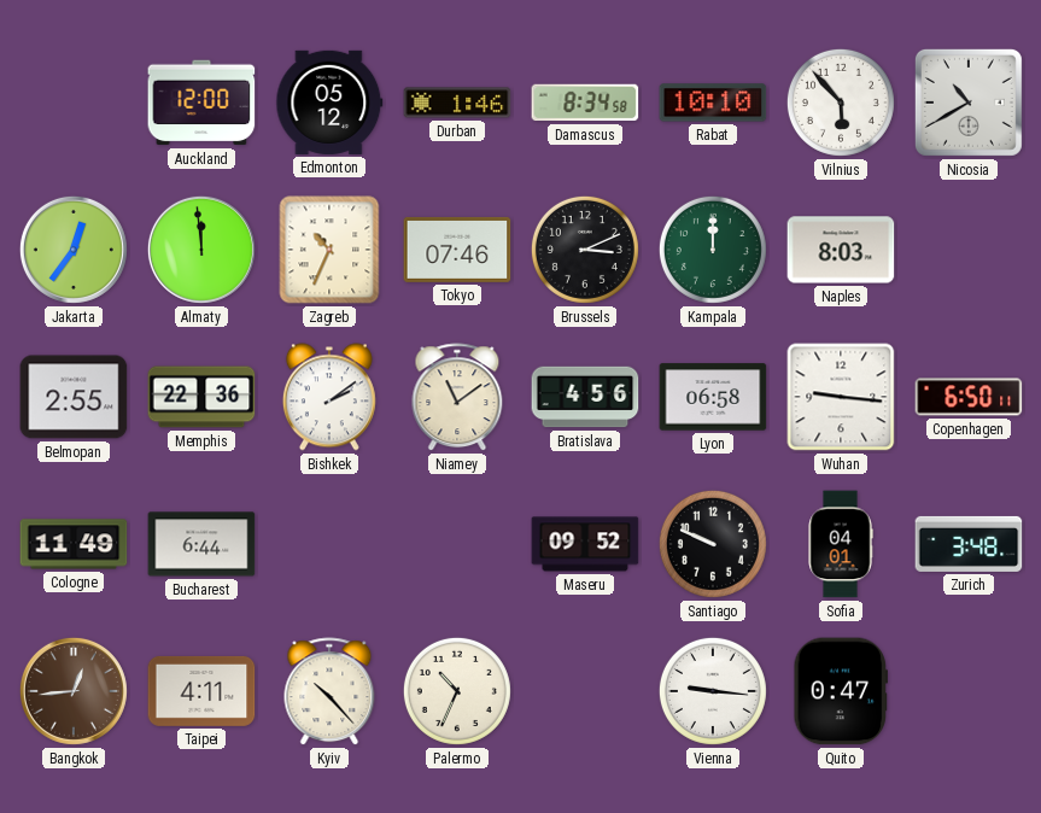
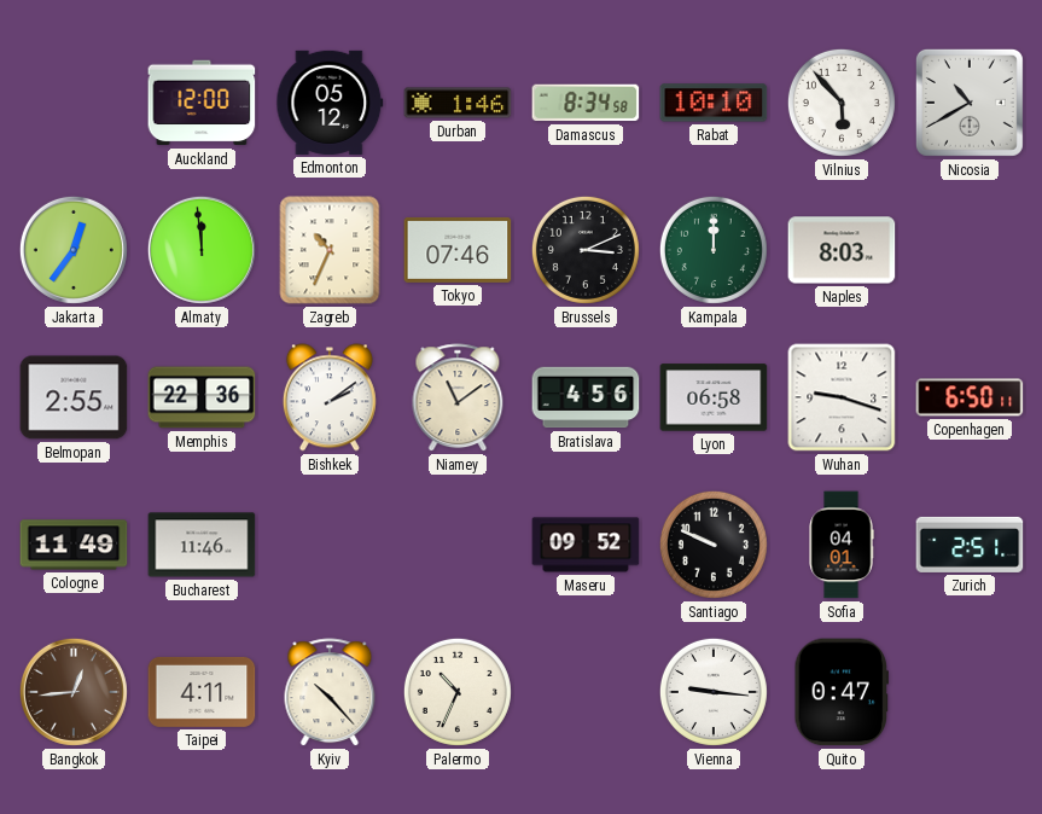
Wuhan: 9:16 -> 9:18 (842, 397)
Bucharest: 6:44 -> 11:46 (202, 545)
Zurich: 3:48 -> 2:51 (970, 545)
